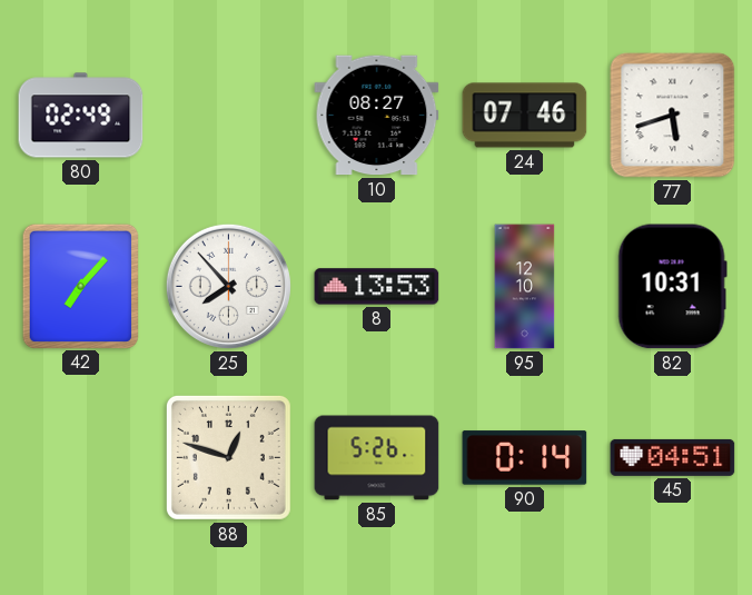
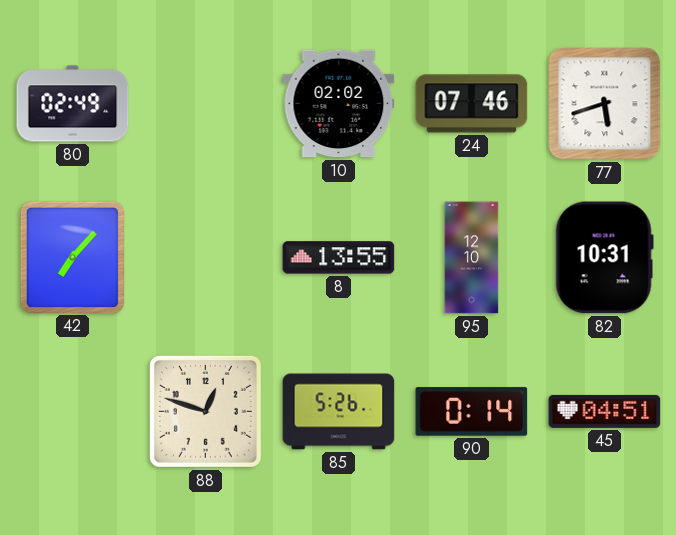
10: 08:27 -> 02:02 (339, 104)
25: 7:53 -> none (228, 286)
8: 13:53 -> 13:55 (339, 258)
